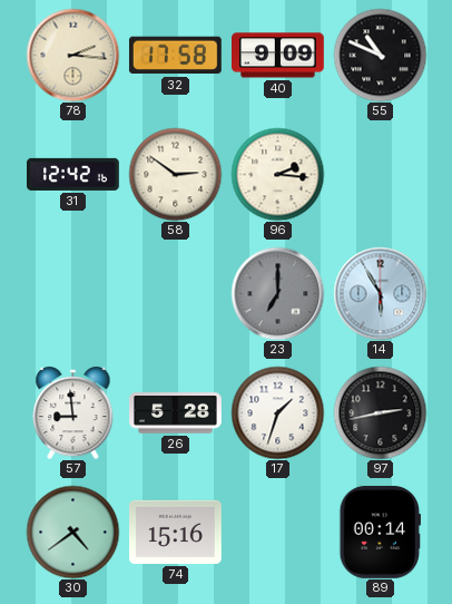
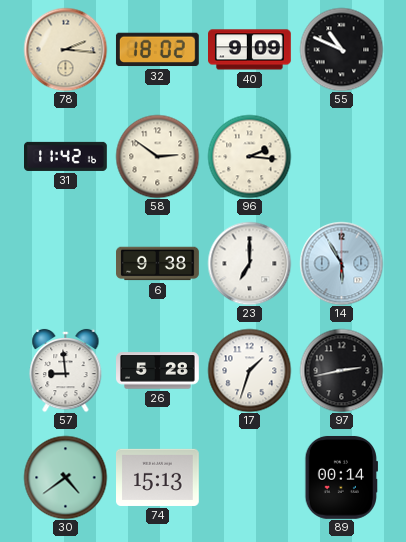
32: 17:58 -> 18:02 (157, 50)
31: 12:42 -> 11:42 (66, 156)
6: none -> 9:38 (158, 264)
23 dial: grey -> white (249, 263)
74: 15:16 -> 15:13 (158, 477)
